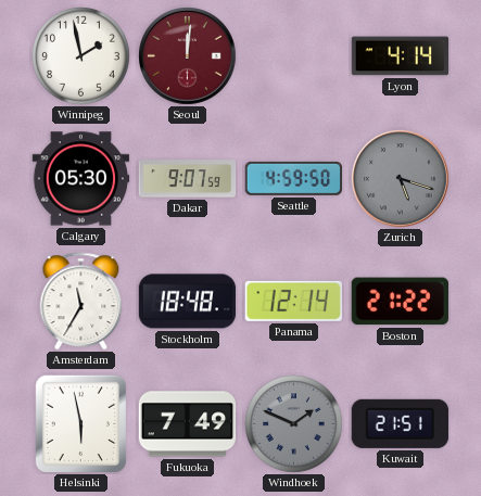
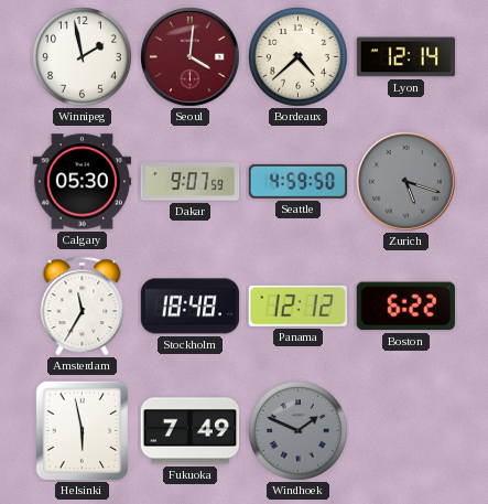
Seoul: 12:01 -> 4:01 (191, 57)
Bordeaux: none -> 4:38 (299, 57)
Lyon: 4:14 -> 12:14 (406, 57)
Panama: 12:14 -> 12:12 (297, 305)
Boston: 21:22 -> 6:22 (405, 307)
Kuwait: 21:51 -> none (400, 423)
